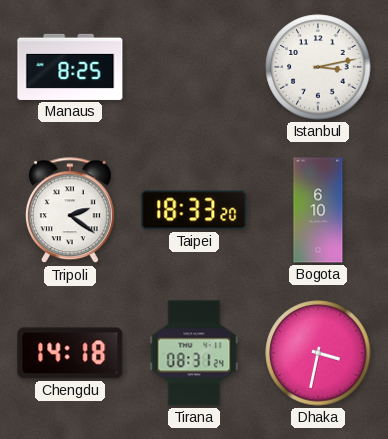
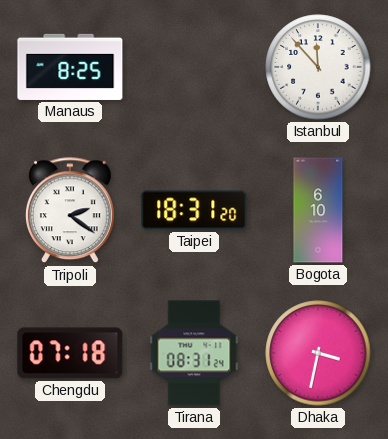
Istanbul: 3:13 -> 11:53 (318, 67)
Taipei: 18:33 -> 18:31 (194, 210)
Chengdu: 14:18 -> 07:18 (70, 353)
